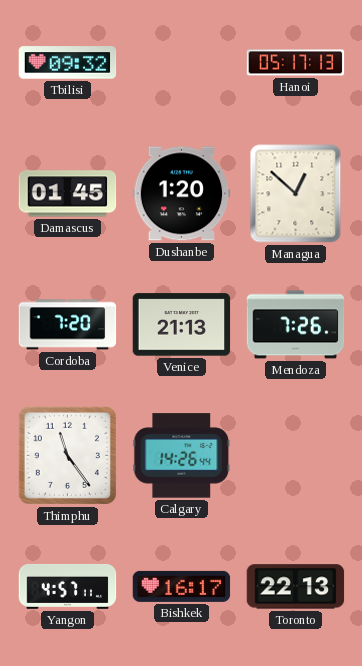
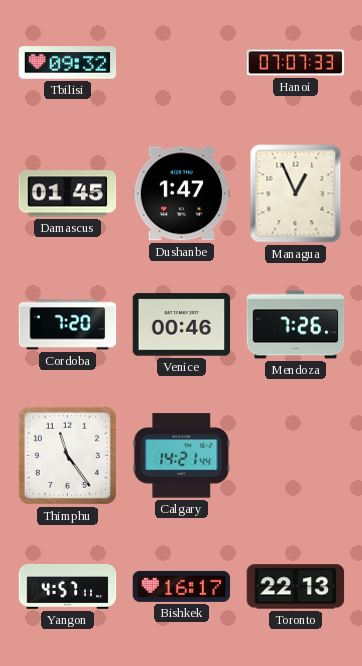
Hanoi: 05:17 -> 07:07 (296, 63)
Dushanbe: 1:20 -> 1:47 (182, 194)
Managua: 12:52 -> 12:56 (296, 194)
Venice: 21:13 -> 00:46 (182, 325)
Calgary: 14:26 -> 14:21 (182, 456)
